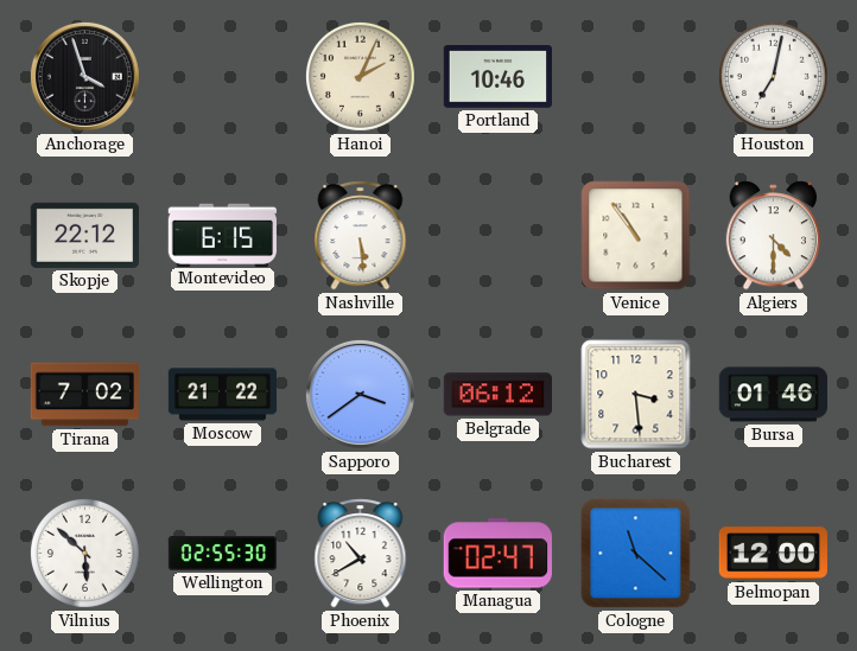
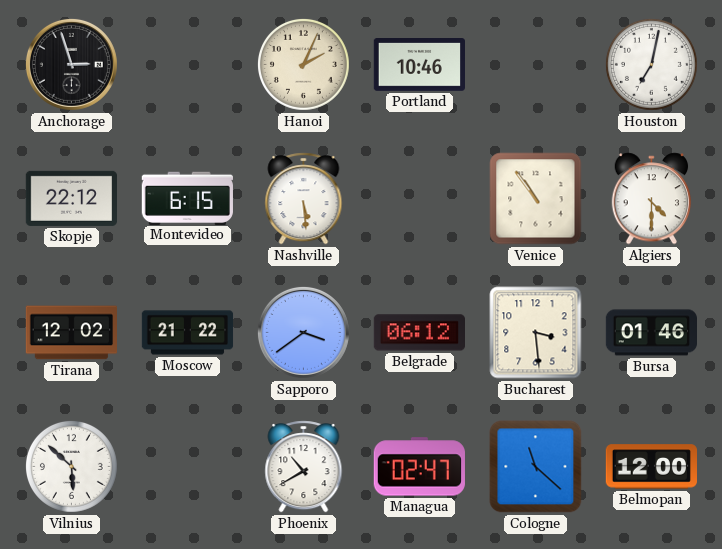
Anchorage: 3:57 -> 2:57 (71, 64)
Tirana: 7:02 -> 12:02 (71, 333)
Wellington: 02:55 -> none (223, 554)
